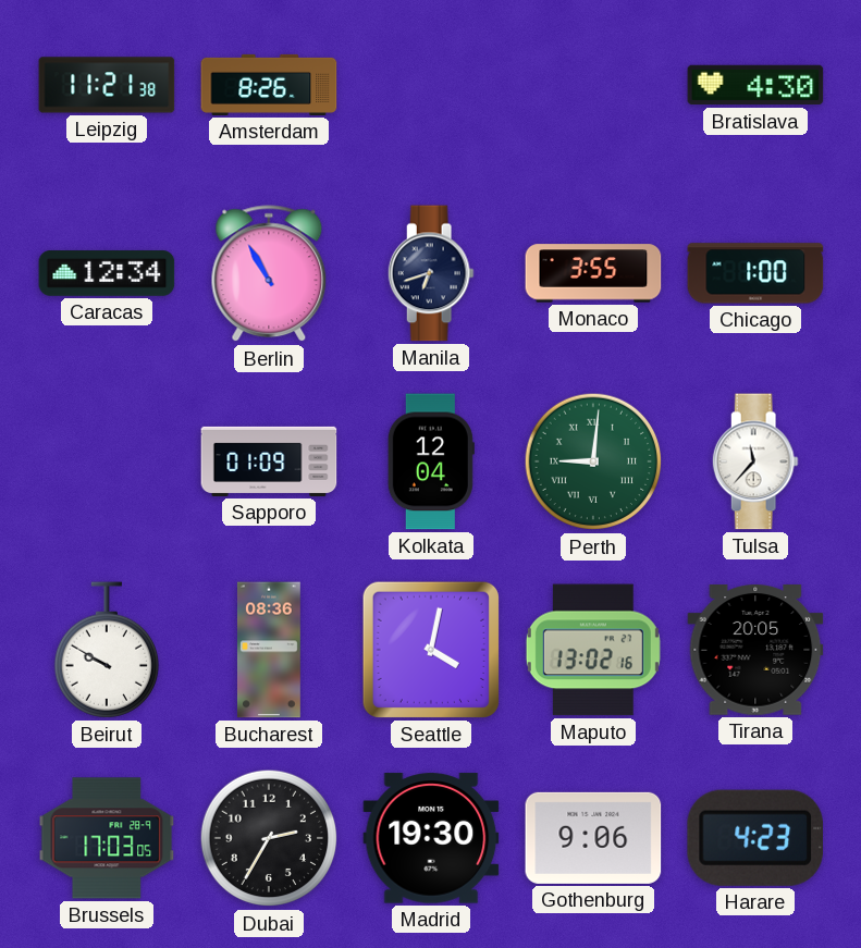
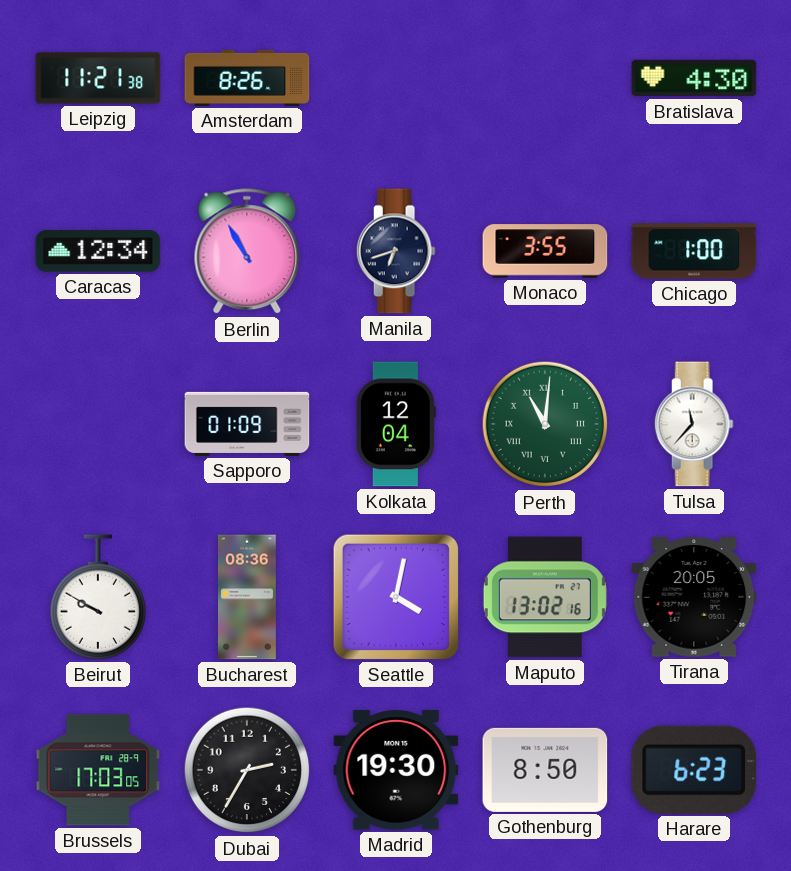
Perth: 9:01 -> 11:01 (545, 424)
Gothenburg: 9:06 -> 8:50 (545, 770)
Harare: 4:23 -> 6:23 (694, 770)
